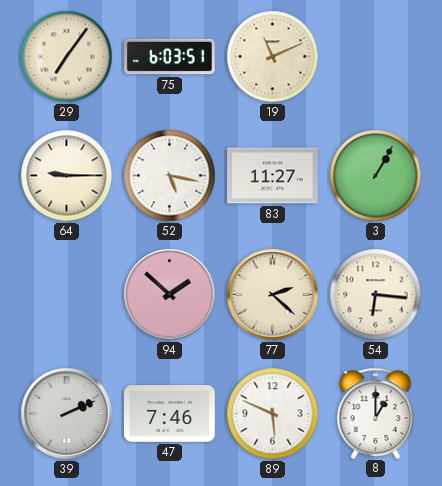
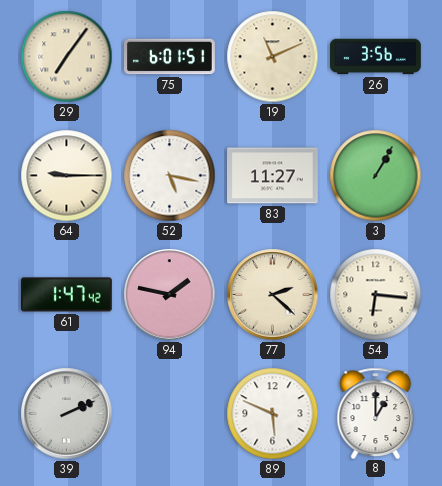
75: 6:03 -> 6:01 (170, 57)
26: none -> 3:56 (376, 57)
61: none -> 1:47 (67, 295)
94: 1:52 -> 1:47 (170, 295)
47: 7:46 -> none (170, 414)
